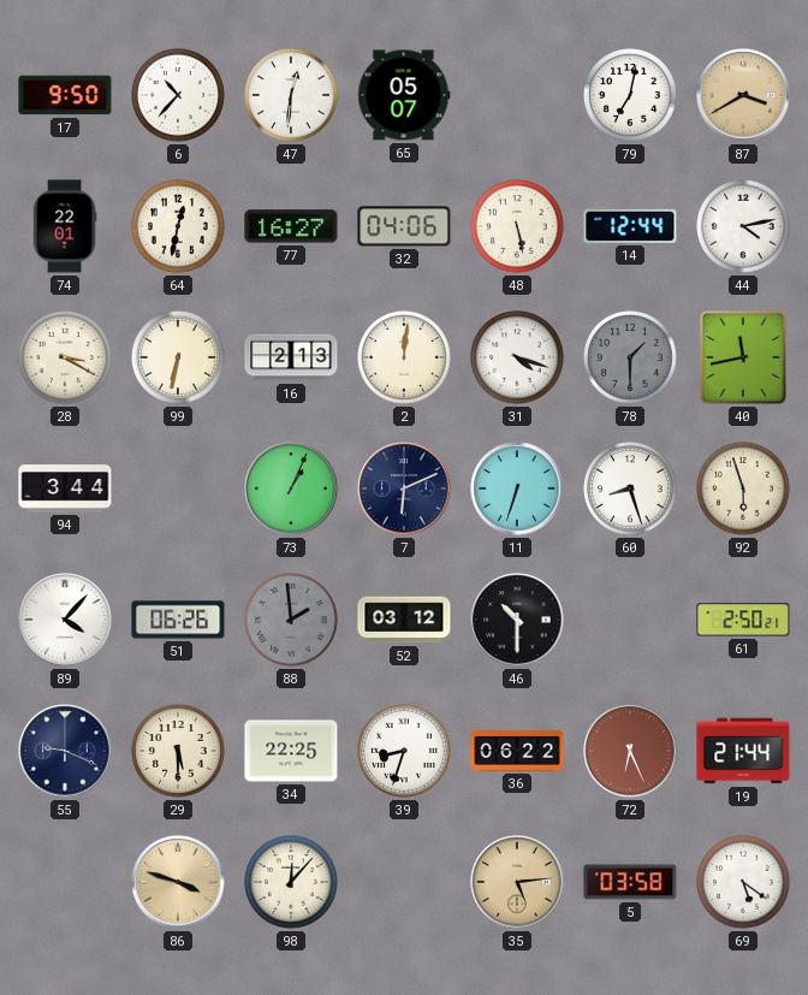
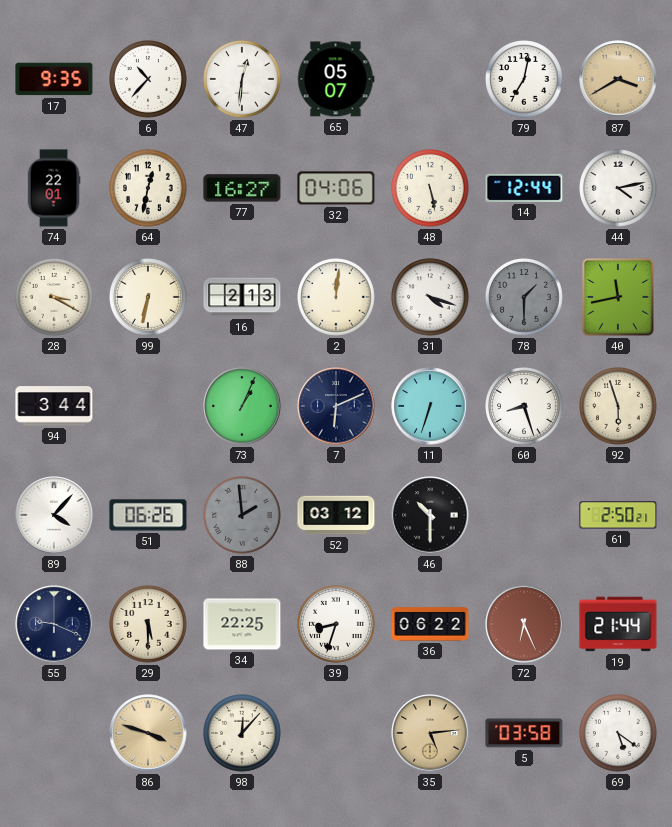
17: 9:50 -> 9:35 (54, 79)
